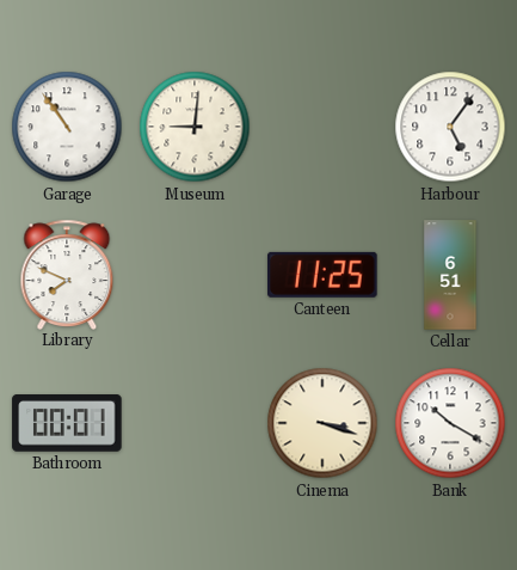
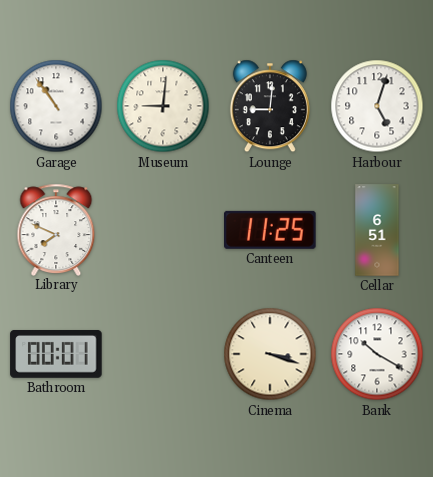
Lounge: none -> 9:01 (270, 106)
Harbour: 5:06 -> 5:03 (377, 106)
